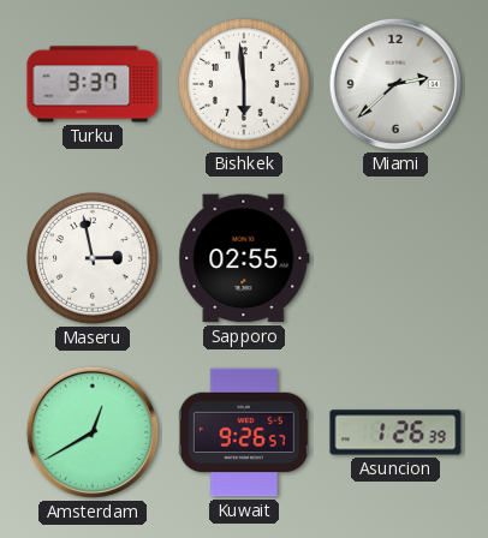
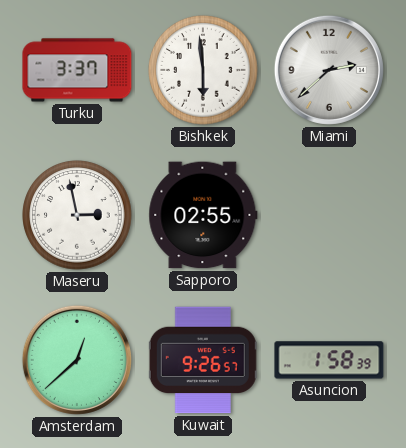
Amsterdam: 12:40 -> 12:38 (77, 360)
Asuncion: 1:26 -> 1:58 (329, 360)
